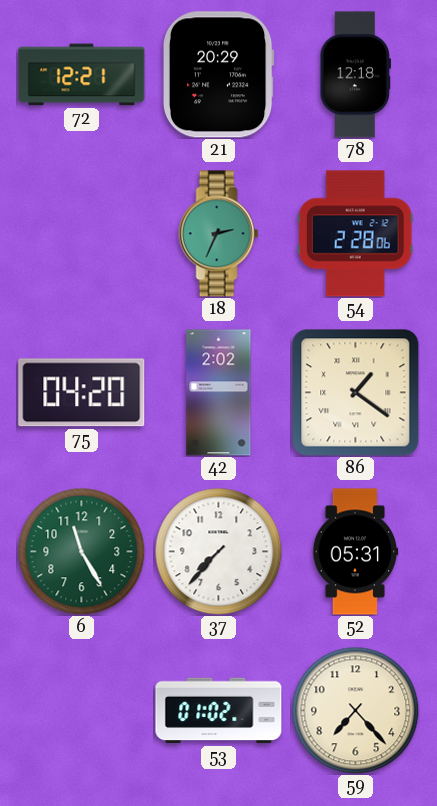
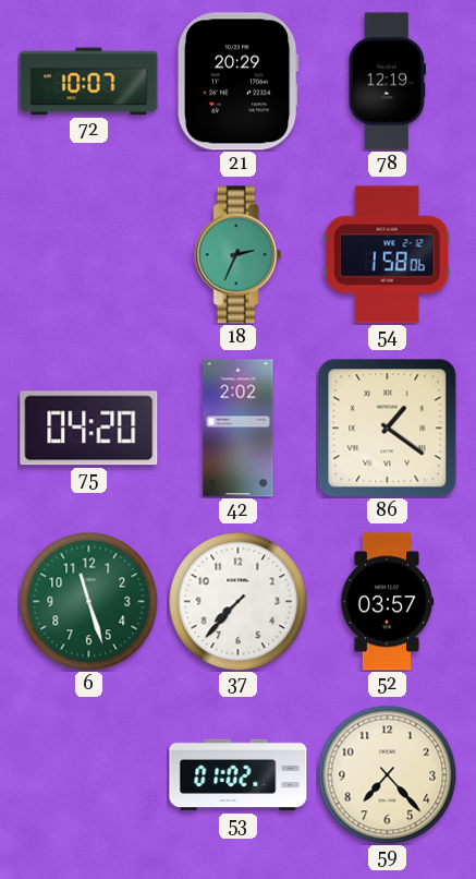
72: 12:21 -> 10:07 (89, 82)
78: 12:18 -> 12:19 (387, 82)
54: 2:28 -> 1:58 (387, 255)
6: 11:25 -> 11:27 (88, 601)
52: 05:31 -> 03:57 (387, 602)
